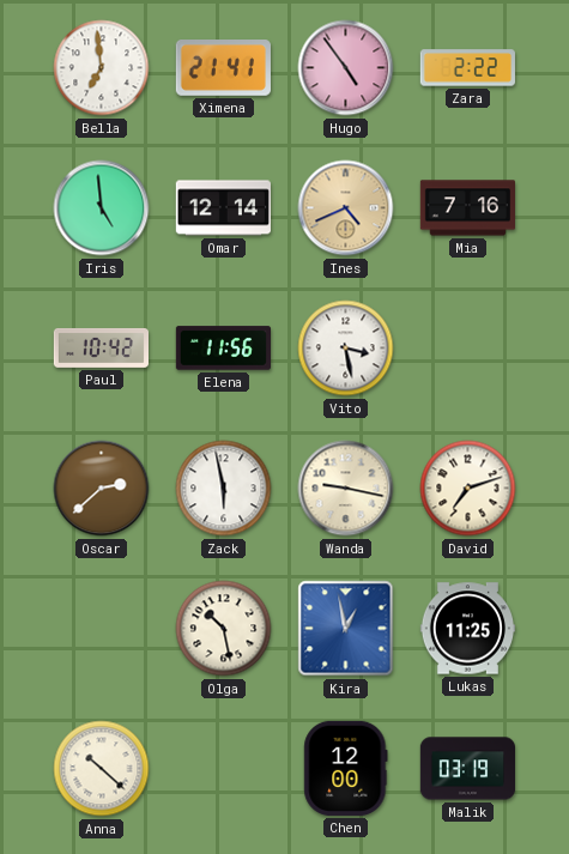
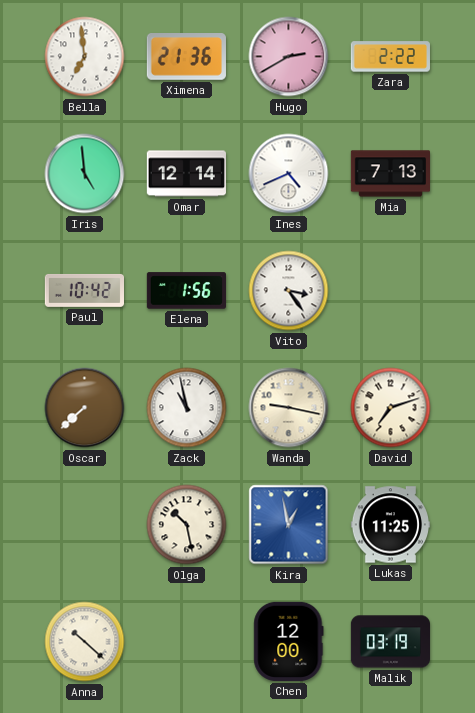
Ximena: 21:41 -> 21:36 (186, 57)
Hugo: 4:54 -> 2:40 (289, 57)
Ines dial: champagne -> white (289, 174)
Mia: 7:16 -> 7:13 (390, 174)
Elena: 11:56 -> 1:56 (186, 291)
Vito: 3:28 -> 3:24 (289, 291)
Oscar: 2:38 -> 7:38 (85, 408)
Zack: 5:58 -> 10:58 (187, 408)
